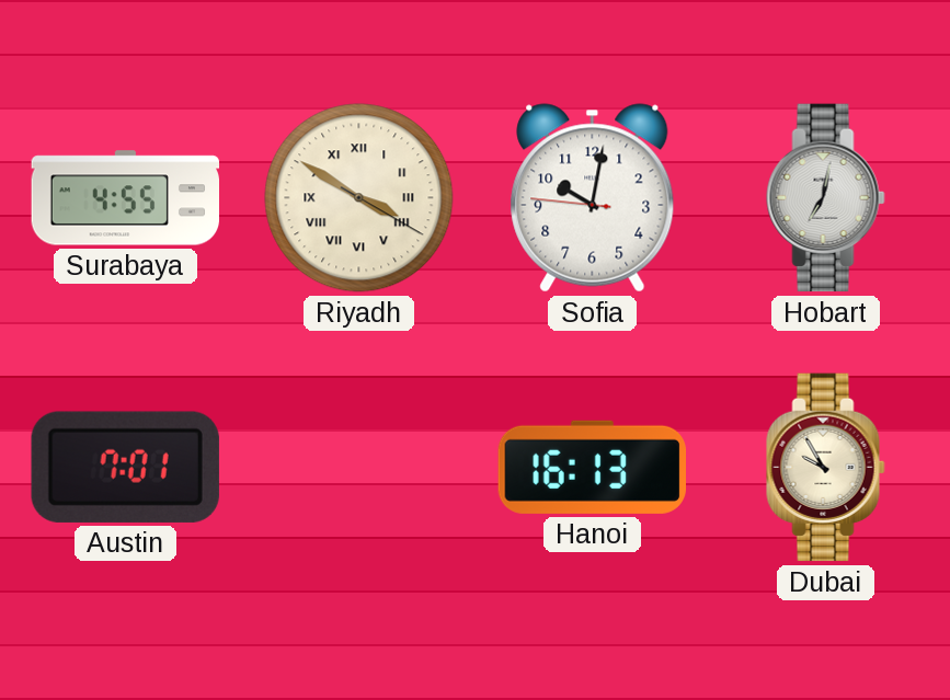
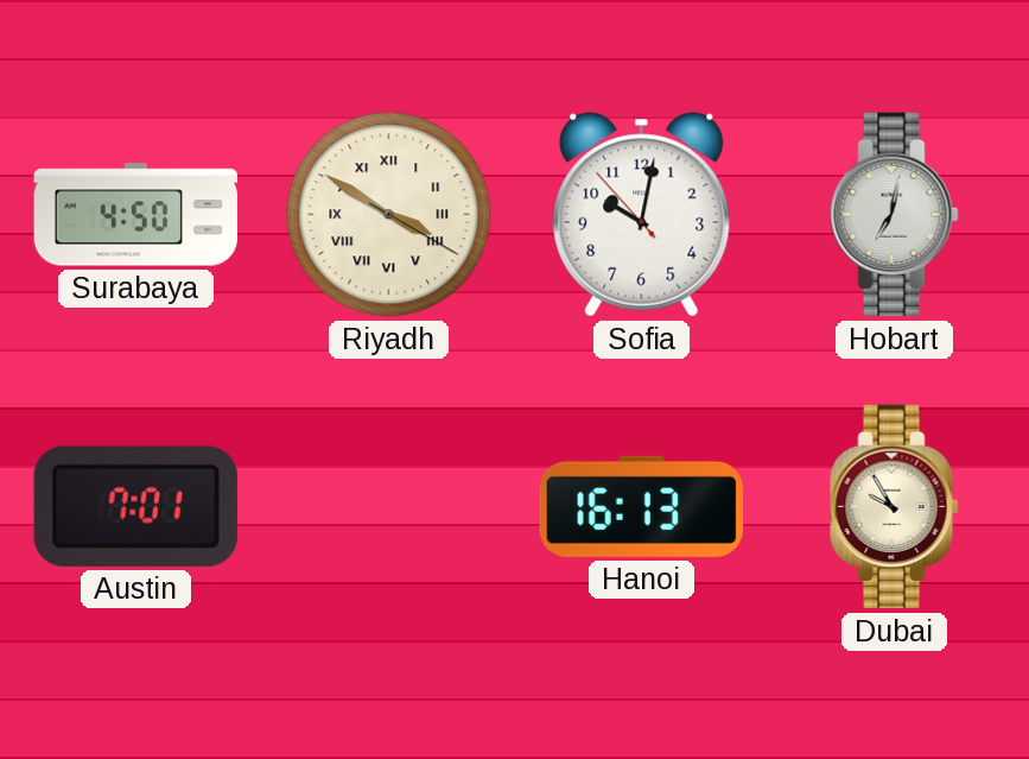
Surabaya: 4:55 -> 4:50 (135, 215)
Sofia: 10:01:46 -> 10:01:53 (642, 215)
